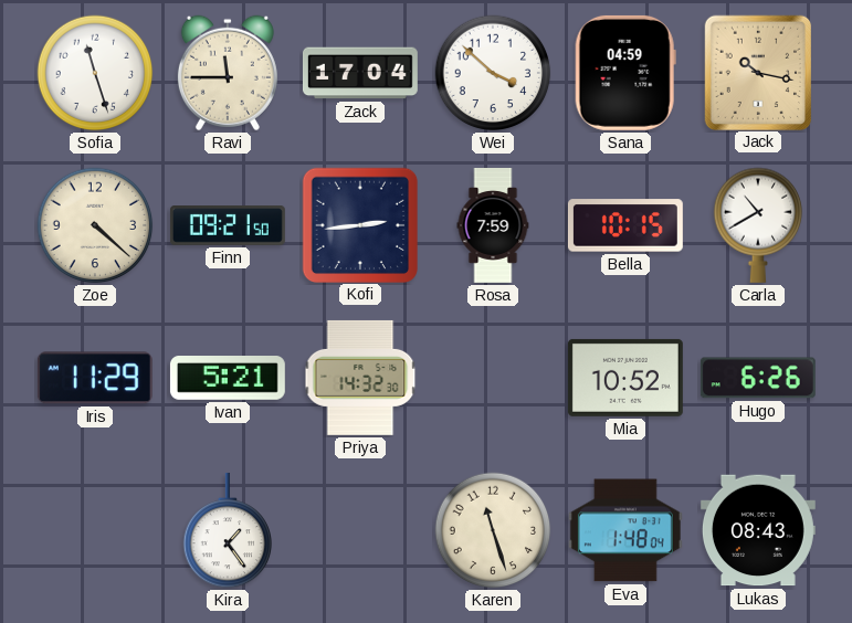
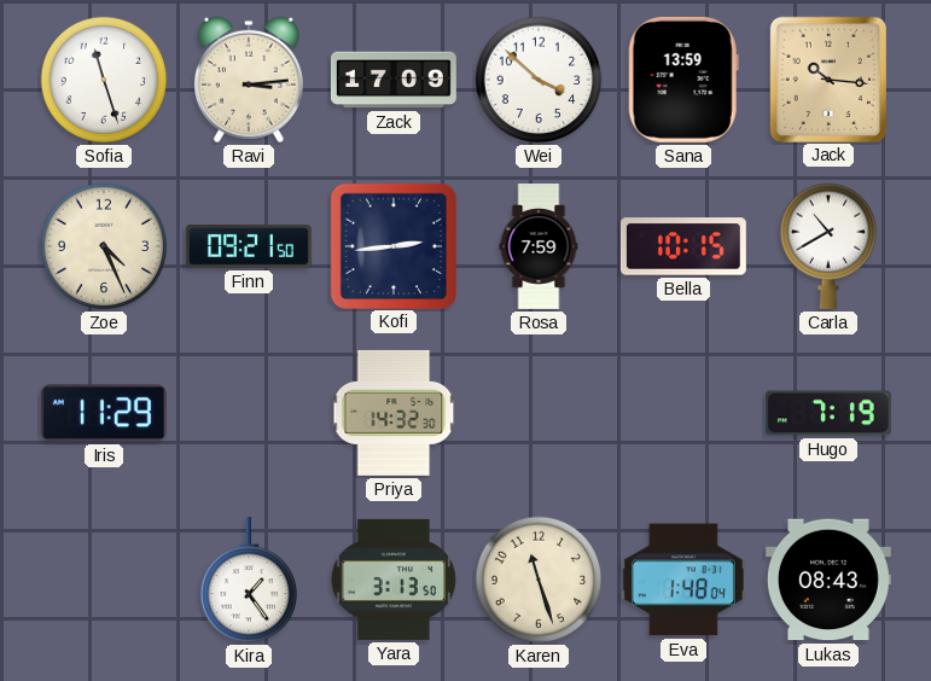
Ravi: 11:45 -> 3:14 (249, 80)
Zack: 17:04 -> 17:09 (394, 80)
Sana: 04:59 -> 13:59 (683, 80)
Jack: 10:17 -> 10:16 (827, 78)
Zoe: 4:22 -> 4:26 (104, 246)
Ivan: 5:21 -> none (228, 379)
Mia: 10:52 -> none (625, 378)
Hugo: 6:26 -> 7:19 (828, 413)
Yara: none -> 3:13 (394, 580)
